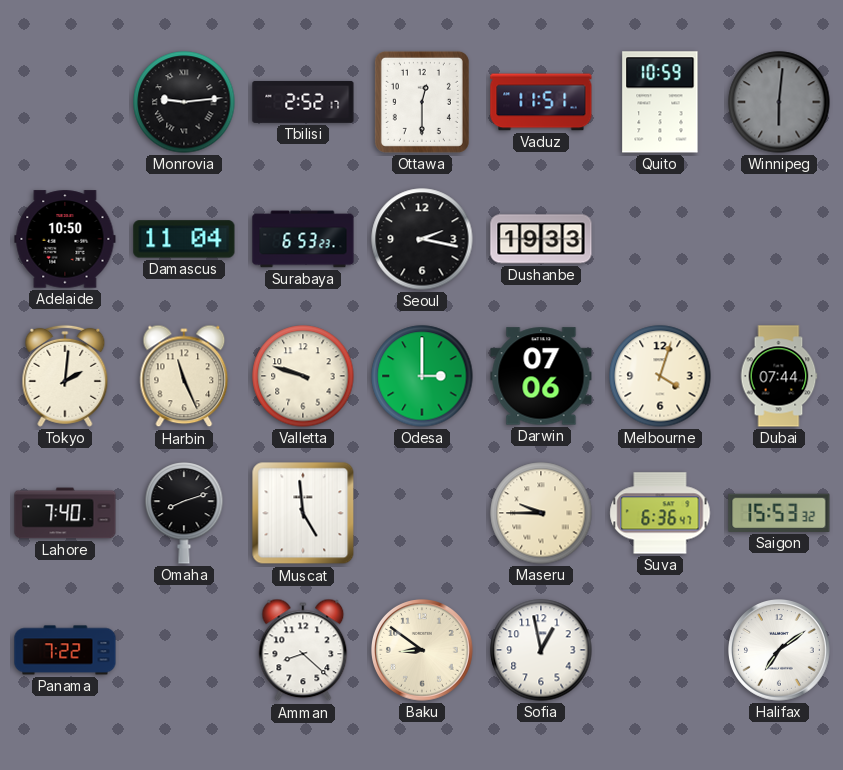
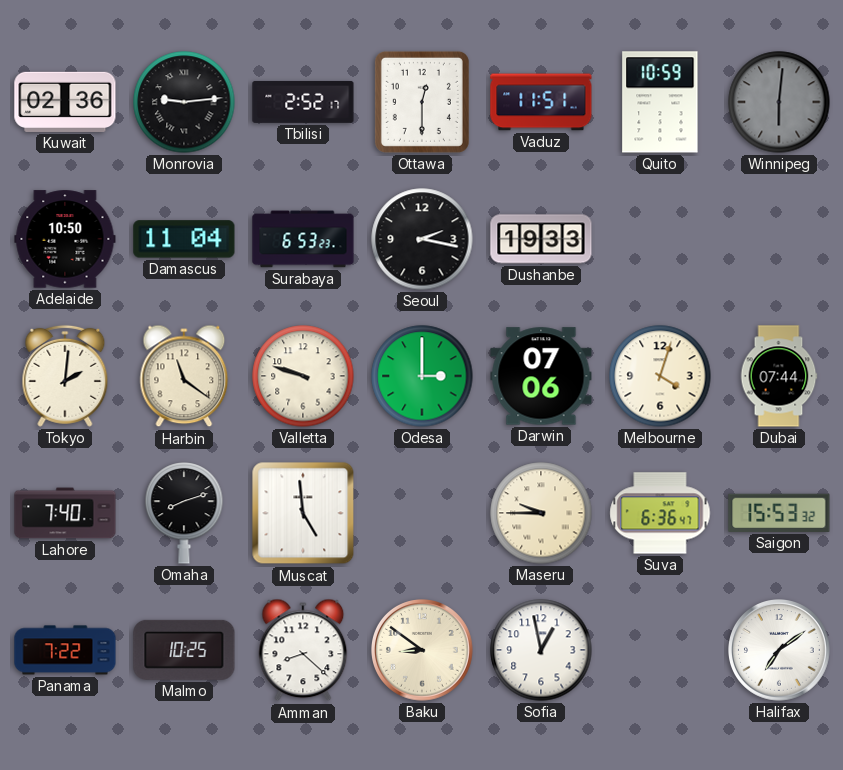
Kuwait: none -> 02:36 (65, 102)
Harbin: 11:26 -> 11:21 (184, 376)
Malmo: none -> 10:25 (184, 650)
